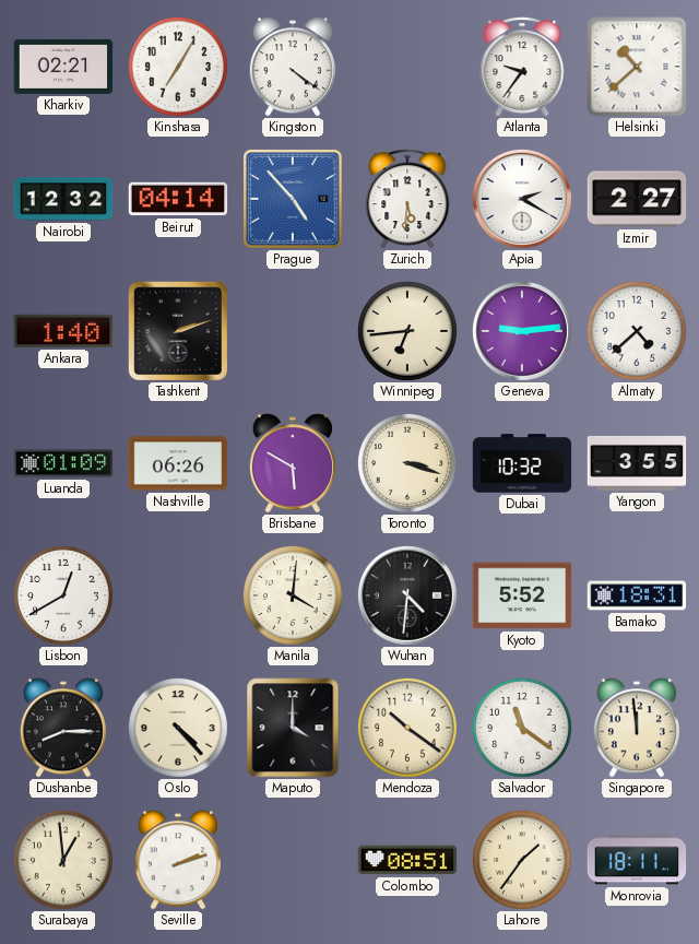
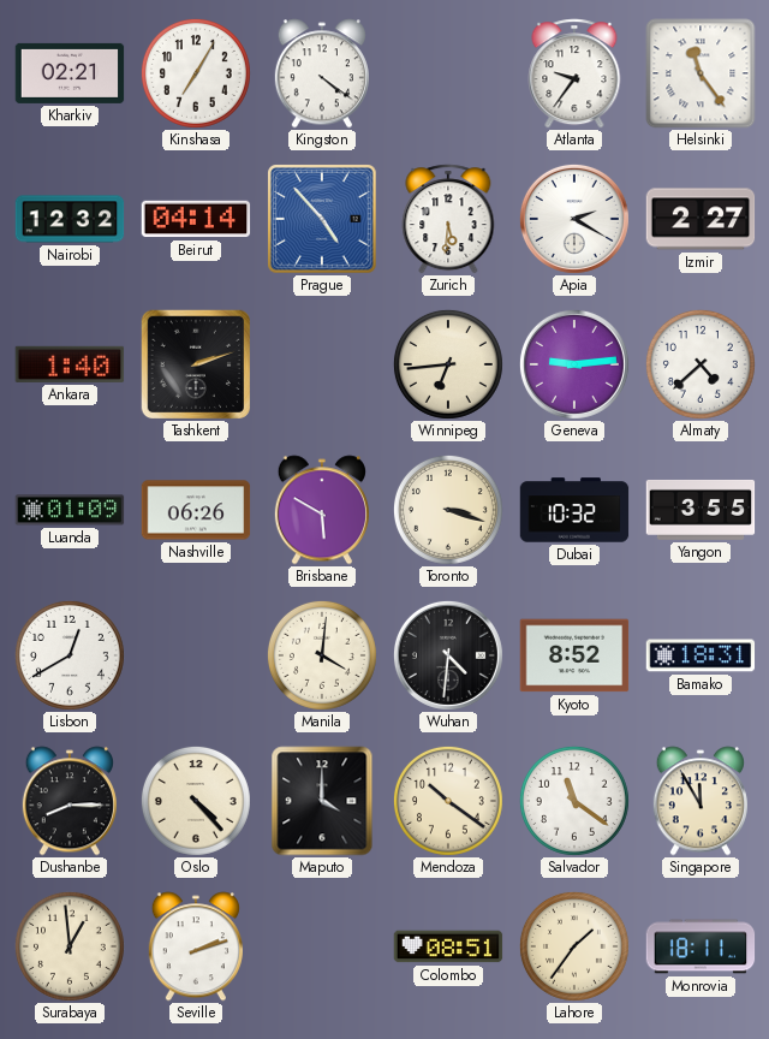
Helsinki: 10:38 -> 11:24 (701, 73)
Kyoto: 5:52 -> 8:52 (574, 655)
Singapore: 11:59 -> 11:55 (701, 801)
